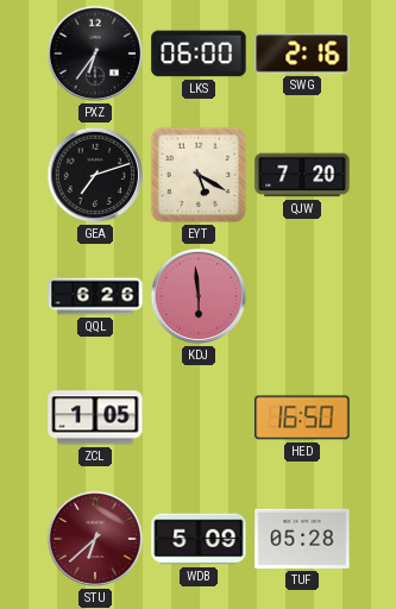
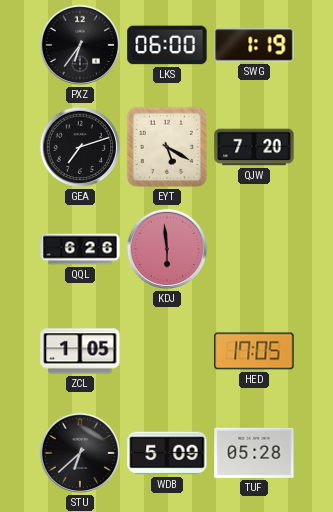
SWG: 2:16 -> 1:19 (254, 45)
HED: 16:50 -> 17:05 (254, 351)
STU dial: burgundy -> black (80, 453)
